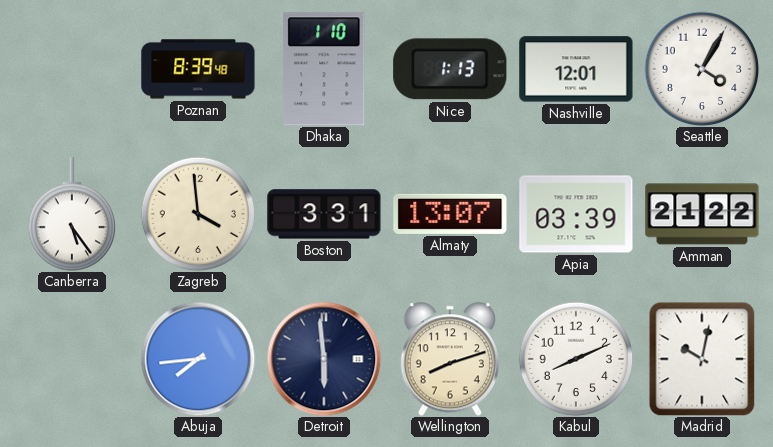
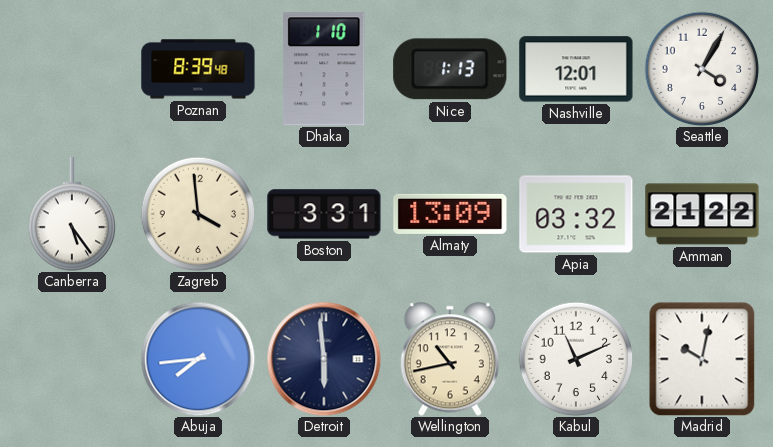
Almaty: 13:07 -> 13:09 (450, 214)
Apia: 03:39 -> 03:32 (576, 214)
Wellington: 8:12 -> 10:43 (450, 359)
Kabul: 8:11 -> 11:11 (576, 359)
